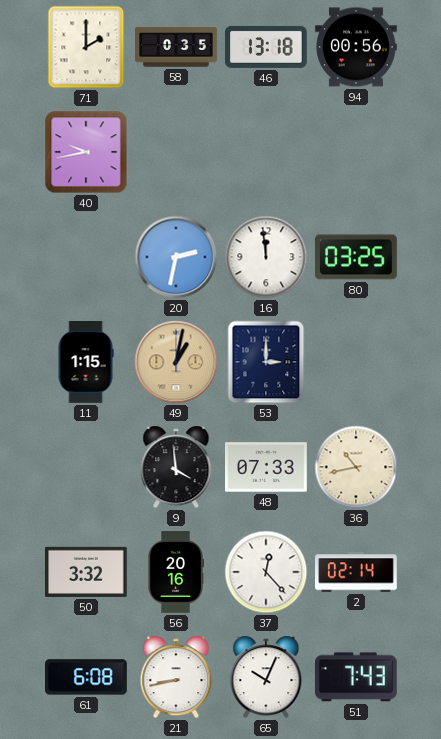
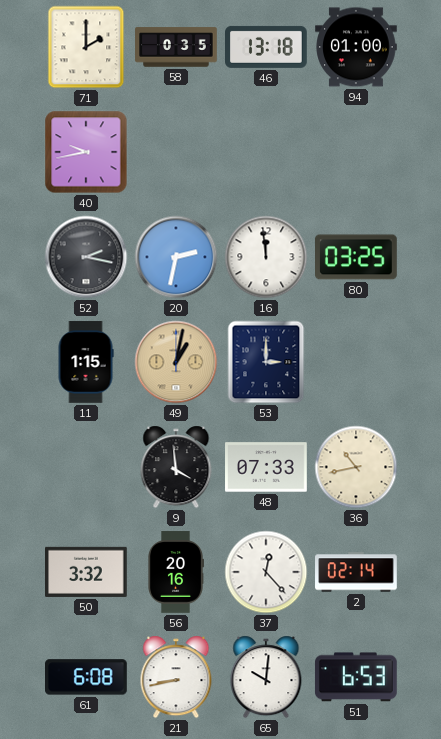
94: 00:56 -> 01:00 (356, 47)
52: none -> 2:17 (86, 257)
65: 10:04 -> 10:01 (266, 677)
51: 7:43 -> 6:53 (356, 677)
